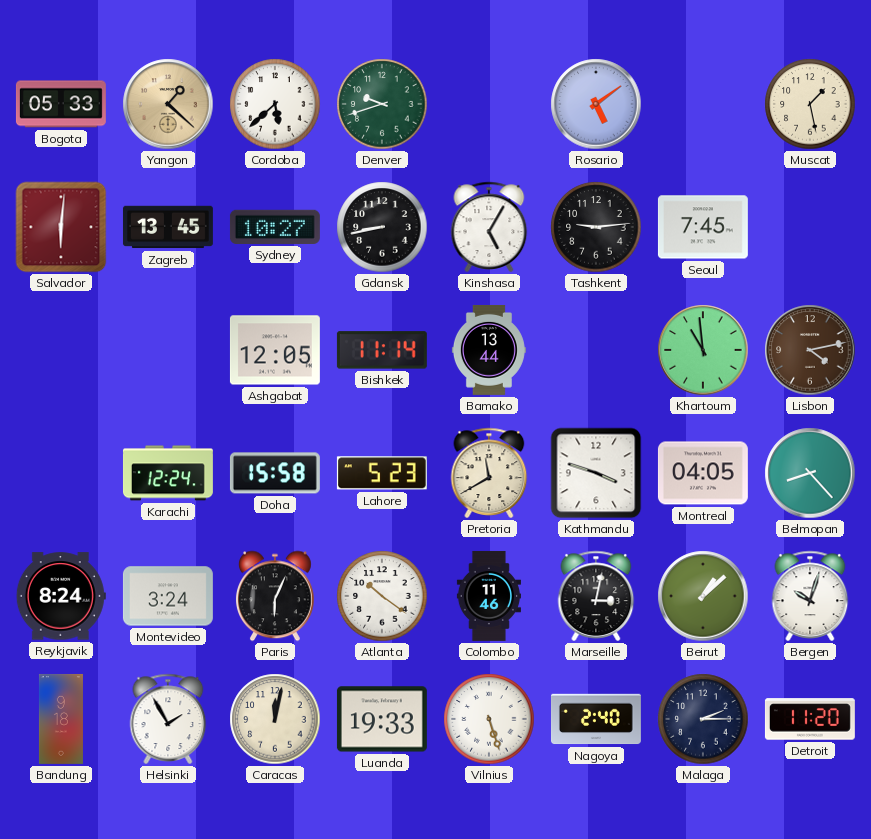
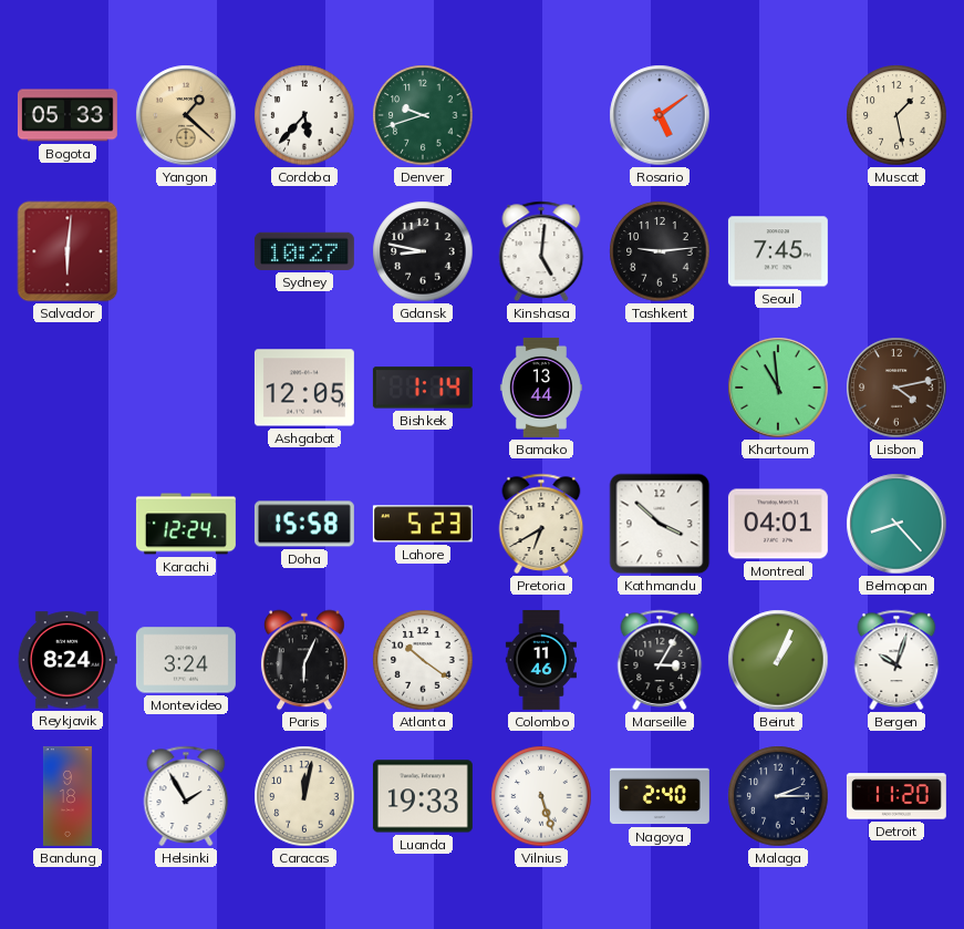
Cordoba: 5:38 -> 5:37 (304, 115)
Zagreb: 13:45 -> none (168, 227)
Gdansk: 8:43 -> 8:47 (423, 251)
Kinshasa: 5:05 -> 5:01 (541, 251)
Bishkek: 11:14 -> 1:14 (423, 388)
Pretoria: 11:40 -> 6:40 (541, 524)
Kathmandu: 3:48 -> 3:52 (660, 524)
Montreal: 04:05 -> 04:01 (778, 524)
Marseille: 3:02 -> 3:05 (660, 660)
Beirut: 1:08 -> 1:04 (778, 660)
